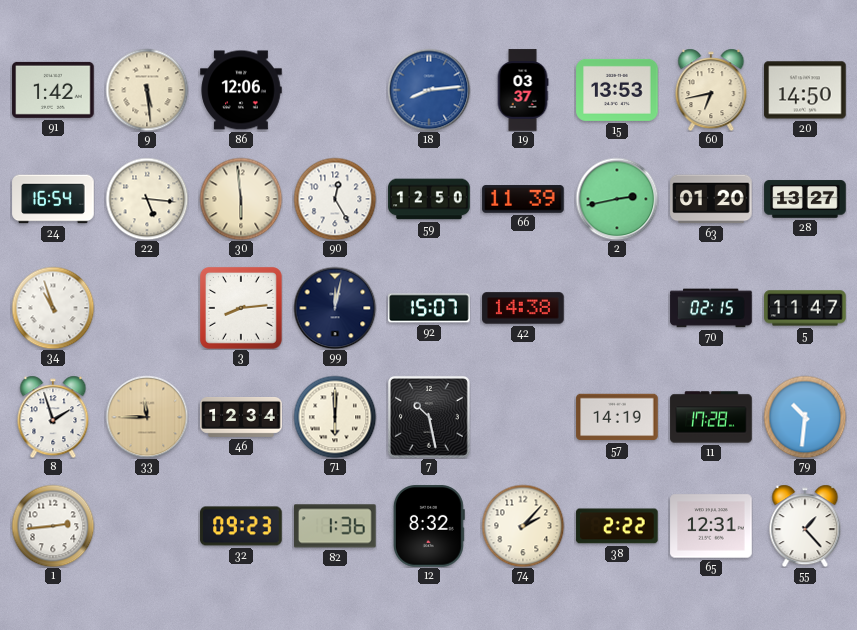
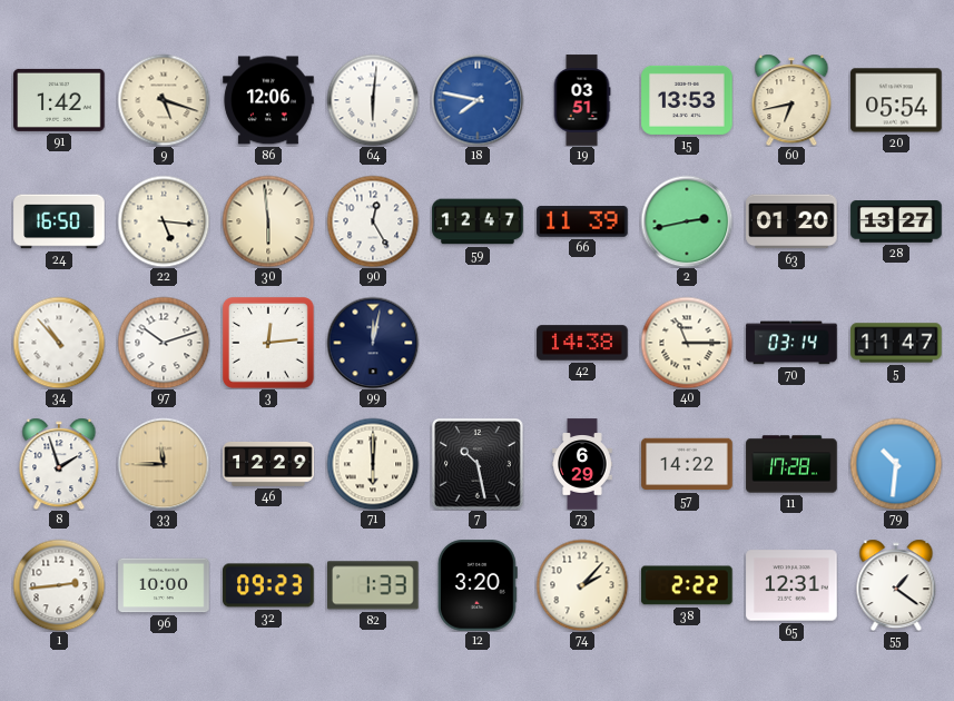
9: 5:29 -> 5:18 (164, 100)
64: none -> 6:01 (373, 100)
18: 8:14 -> 7:47 (478, 100)
19: 03:37 -> 03:51 (582, 100)
20: 14:50 -> 05:54 (896, 100)
24: 16:54 -> 16:50 (59, 221)
59: 12:50 -> 12:47 (478, 221)
34: 10:57 -> 10:53 (59, 343)
97: none -> 10:12 (164, 343)
3: 8:14 -> 12:14 (268, 343)
92: 15:07 -> none (429, 308)
40: none -> 11:15 (687, 343)
70: 02:15 -> 03:14 (791, 343)
46: 12:34 -> 12:29 (268, 465)
73: none -> 6:29 (582, 464)
57: 14:19 -> 14:22 (687, 464)
96: none -> 10:00 (164, 585)
82: 1:36 -> 1:33 (374, 585)
12: 8:32 -> 3:20 (478, 585)
55: 1:23 -> 1:21 (896, 585)
